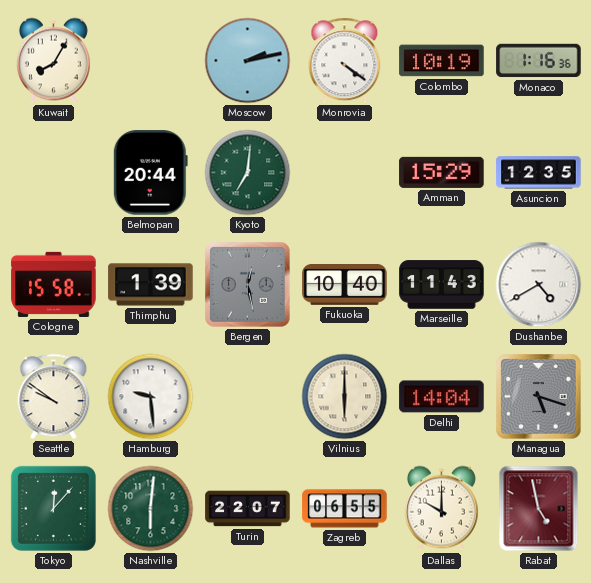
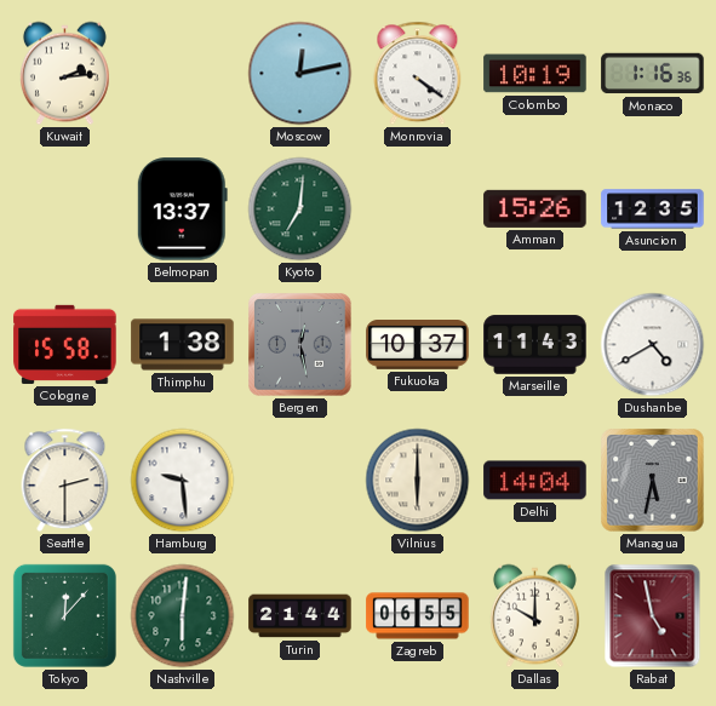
Kuwait: 8:05 -> 2:14 (64, 74)
Moscow: 2:13 -> 12:13 (300, 74)
Belmopan: 20:44 -> 13:37 (182, 209)
Amman: 15:29 -> 15:26 (535, 208)
Thimphu: 1:39 -> 1:38 (183, 345)
Fukuoka: 10:40 -> 10:37 (418, 345)
Seattle: 9:51 -> 2:30 (65, 481)
Managua: 5:18 -> 5:32 (653, 481)
Turin: 22:07 -> 21:44 (300, 616)
